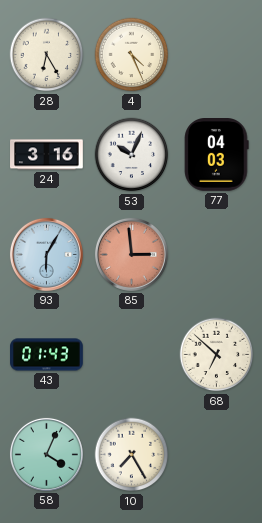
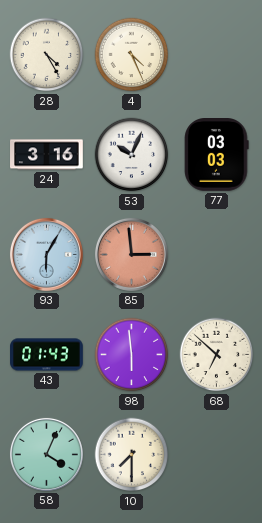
28: 6:25 -> 4:25 (47, 55)
77: 04:03 -> 03:03 (217, 155)
98: none -> 5:59 (132, 355)
10: 7:25 -> 7:30 (132, 455)
